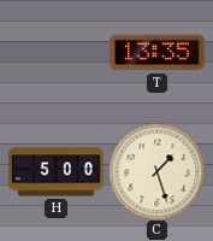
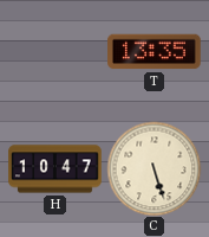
H: 5:00 -> 10:47 (55, 169)
C: 1:27 -> 5:27 (154, 168)
